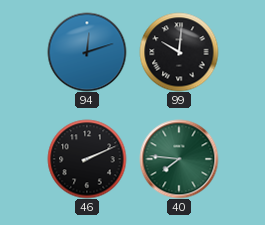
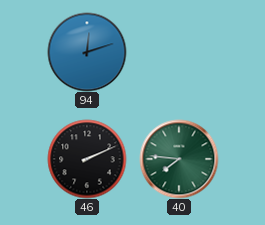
99: 10:01 -> none (179, 52)
